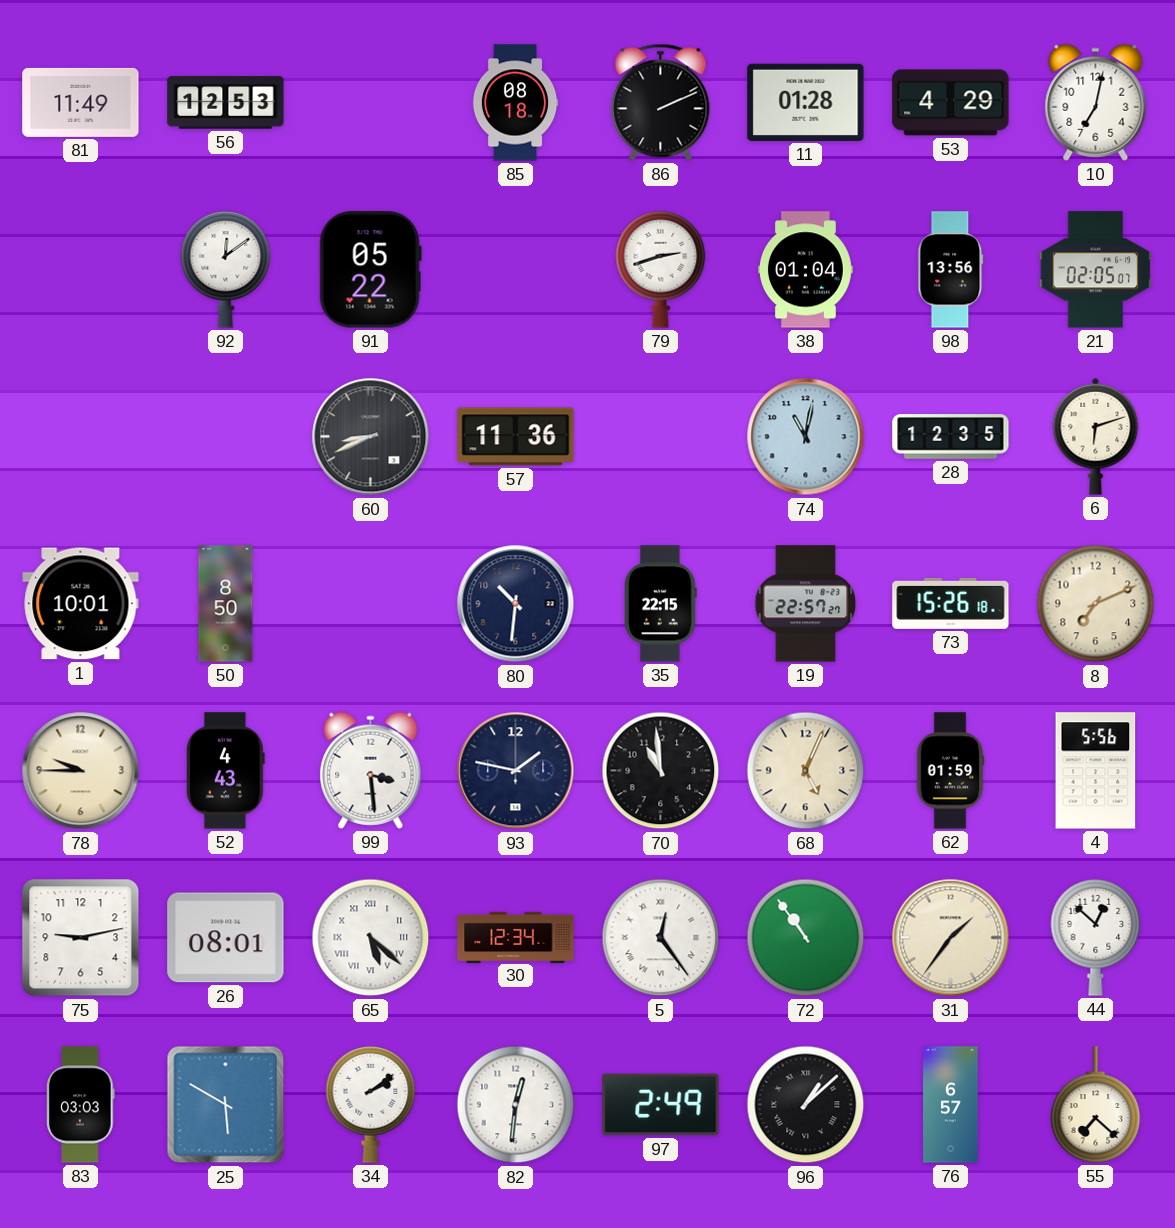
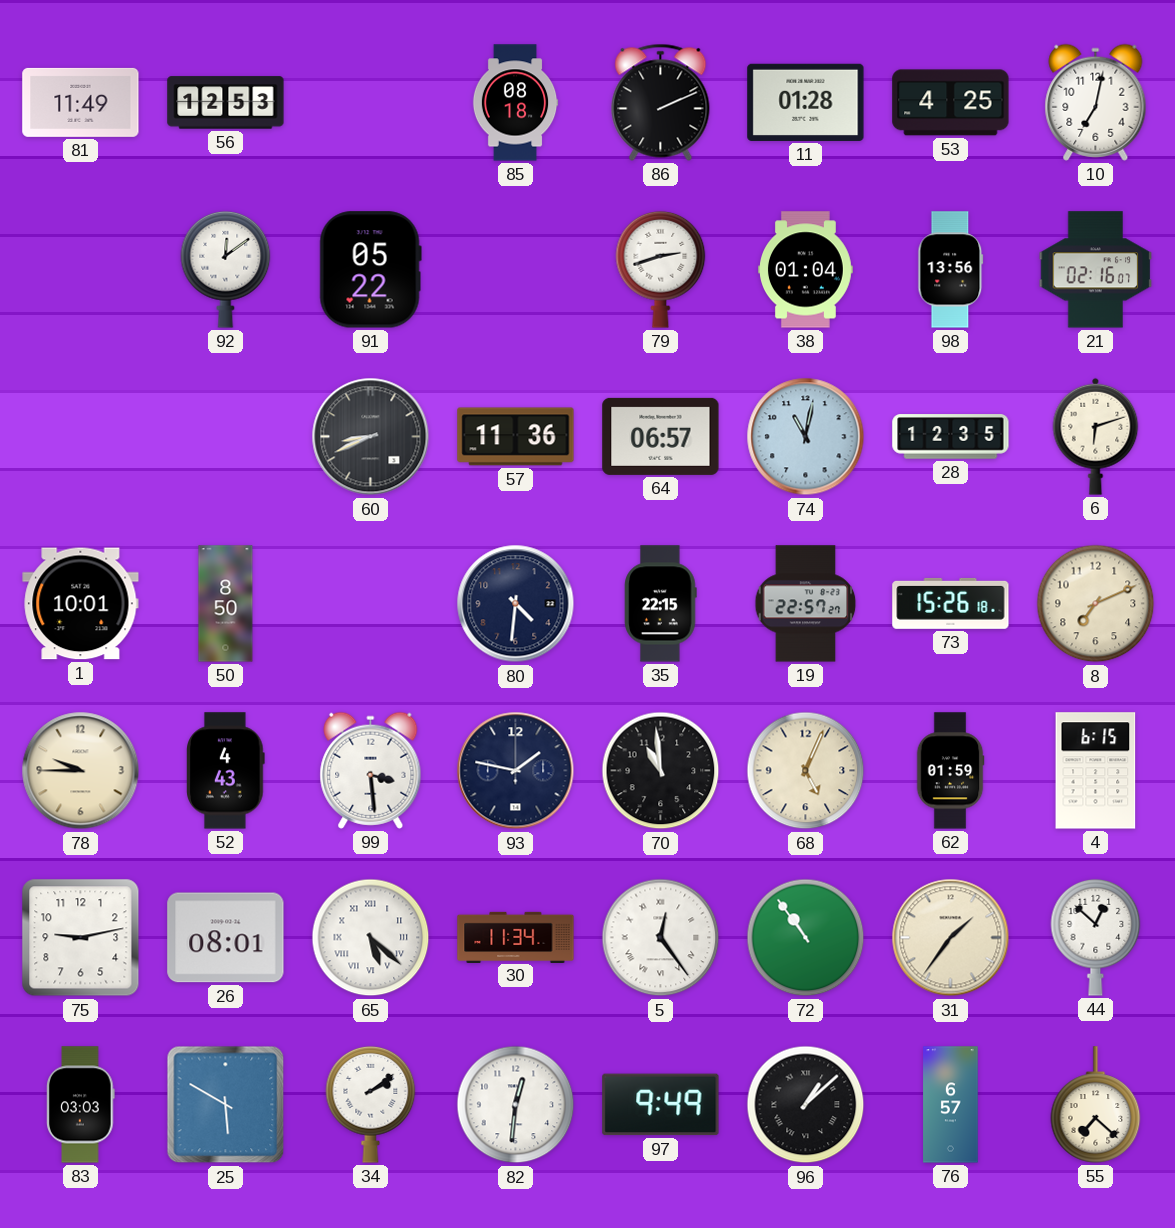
53: 4:29 -> 4:25 (951, 103)
21: 02:05 -> 02:16 (1096, 270)
64: none -> 06:57 (661, 436)
80: 10:31 -> 4:31 (516, 604)
4: 5:56 -> 6:15 (1096, 771)
30: 12:34 -> 11:34 (516, 937)
97: 2:49 -> 9:49 (661, 1105)
